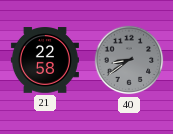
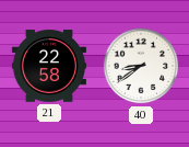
40 dial: grey -> white (141, 66)
